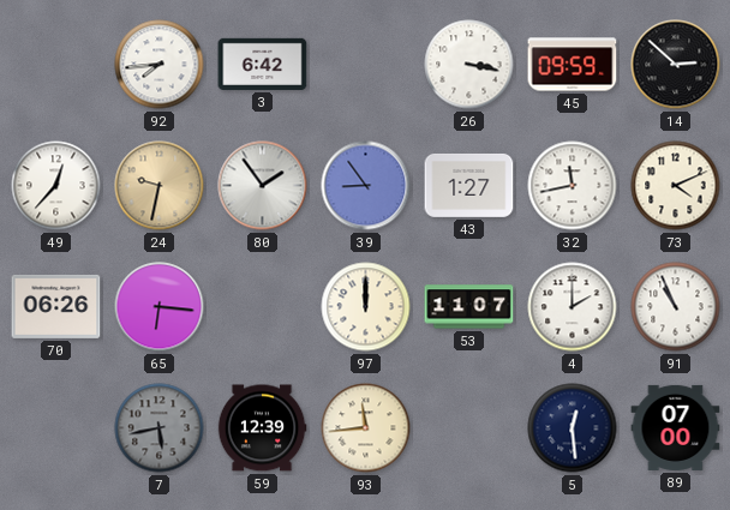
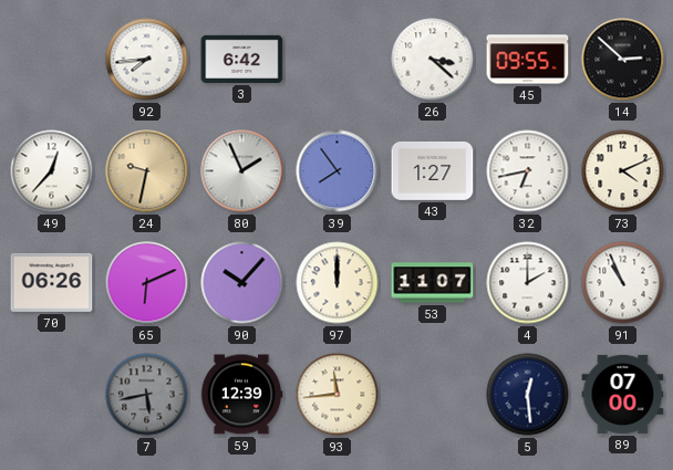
26: 3:17 -> 3:22 (433, 60)
45: 09:59 -> 09:55 (528, 60)
80: 1:54 -> 1:56 (242, 171)
39: 8:54 -> 7:54 (338, 171)
32: 11:43 -> 6:43 (528, 171)
65: 6:16 -> 6:11 (147, 283)
90: none -> 10:07 (242, 283)
